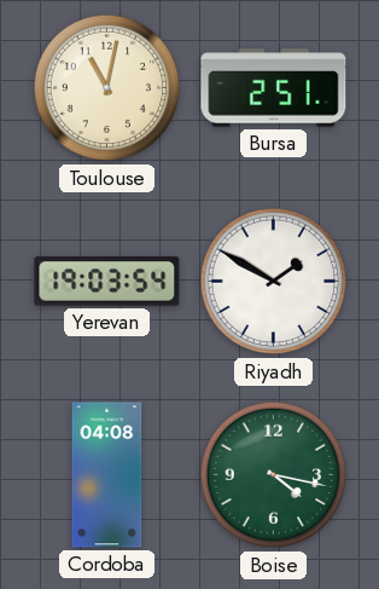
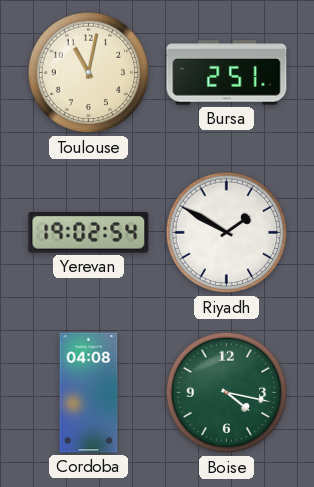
Yerevan: 19:03 -> 19:02 (89, 233)
